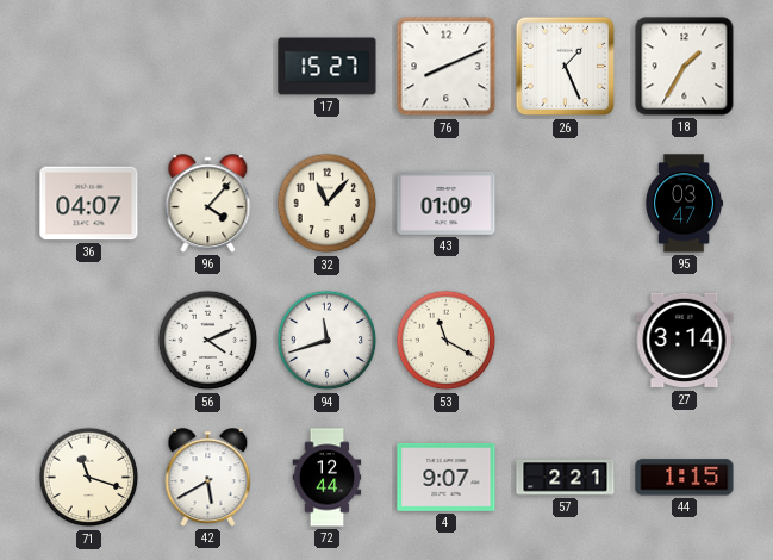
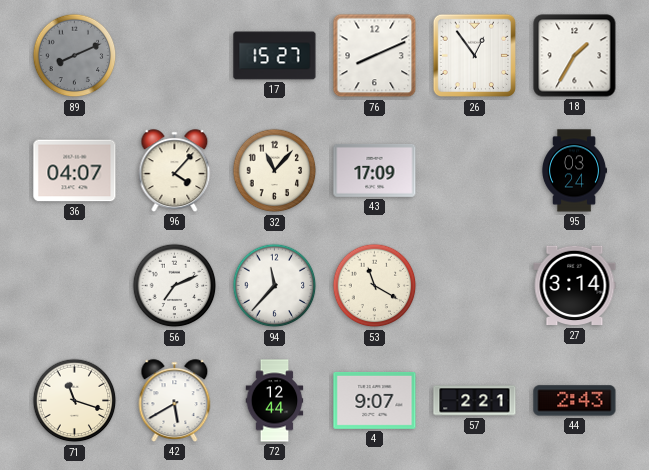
89: none -> 8:11 (75, 56)
26: 1:26 -> 12:54 (475, 56)
43: 01:09 -> 17:09 (375, 171)
95: 03:47 -> 03:24 (574, 171)
56: 4:11 -> 7:11 (175, 286)
94: 11:42 -> 11:37 (275, 286)
44: 1:15 -> 2:43 (575, 401)
